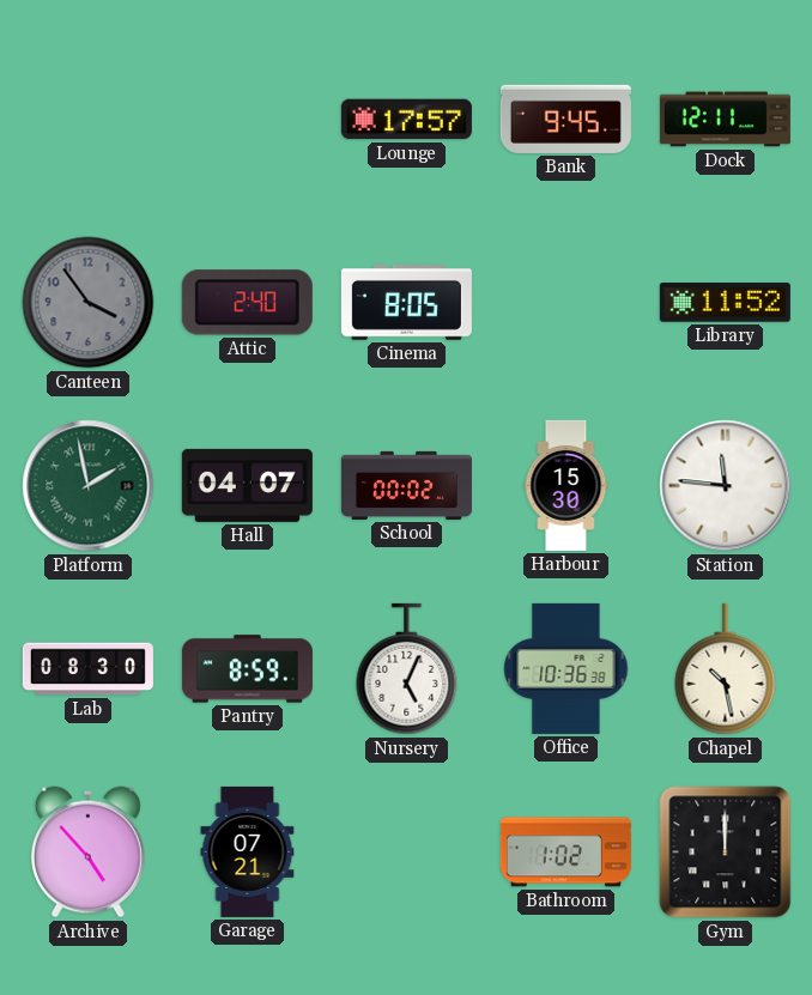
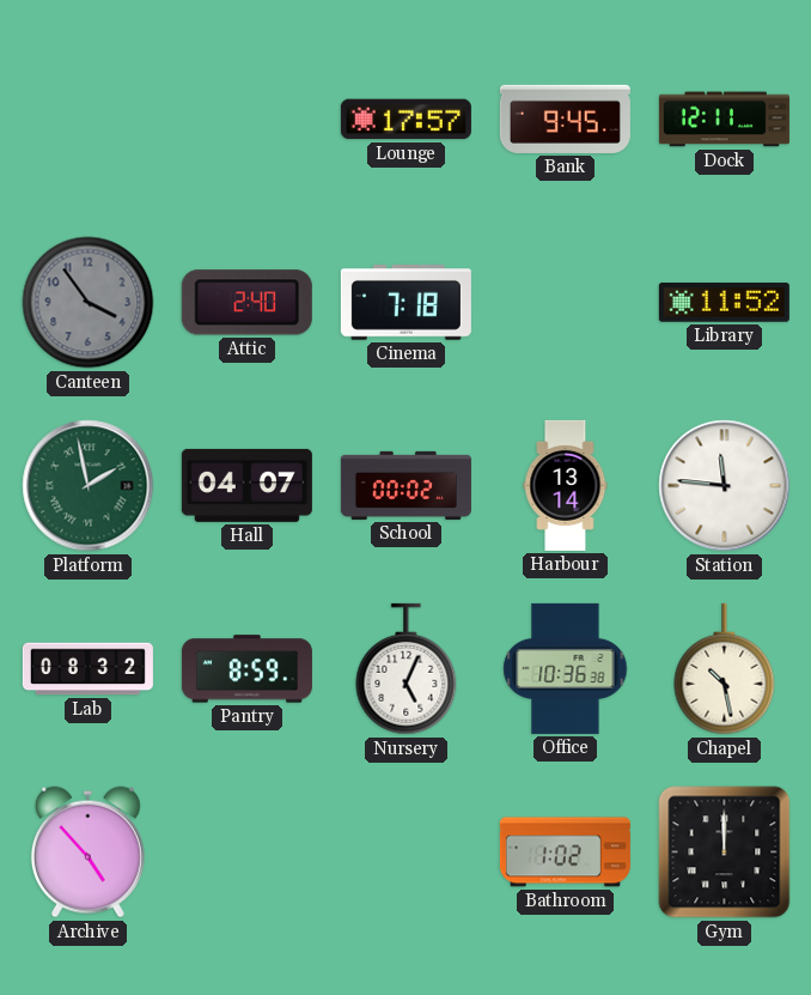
Cinema: 8:05 -> 7:18 (405, 303)
Harbour: 15:30 -> 13:14 (566, 485)
Lab: 08:30 -> 08:32 (87, 669)
Garage: 07:21 -> none (248, 851)
